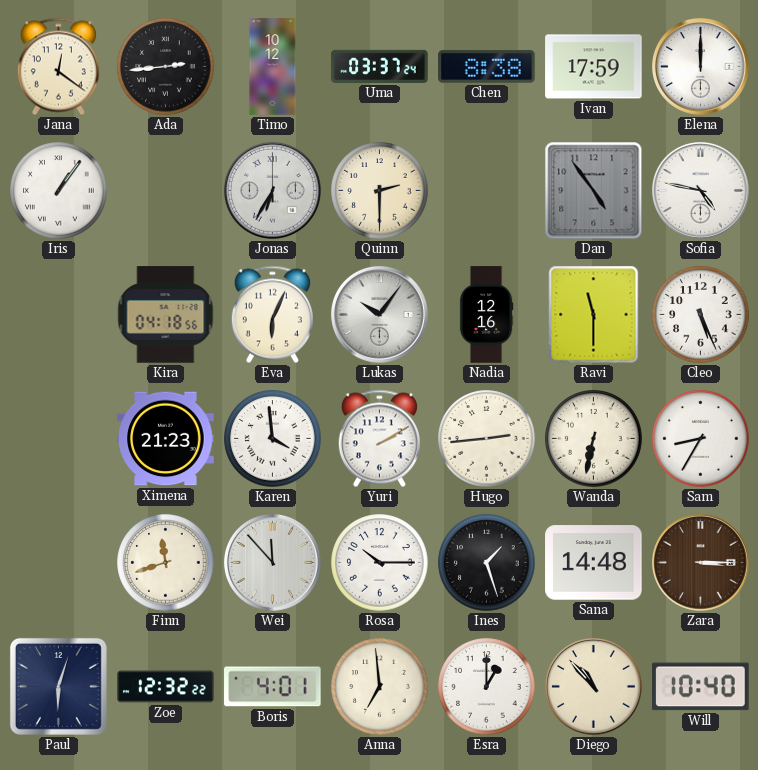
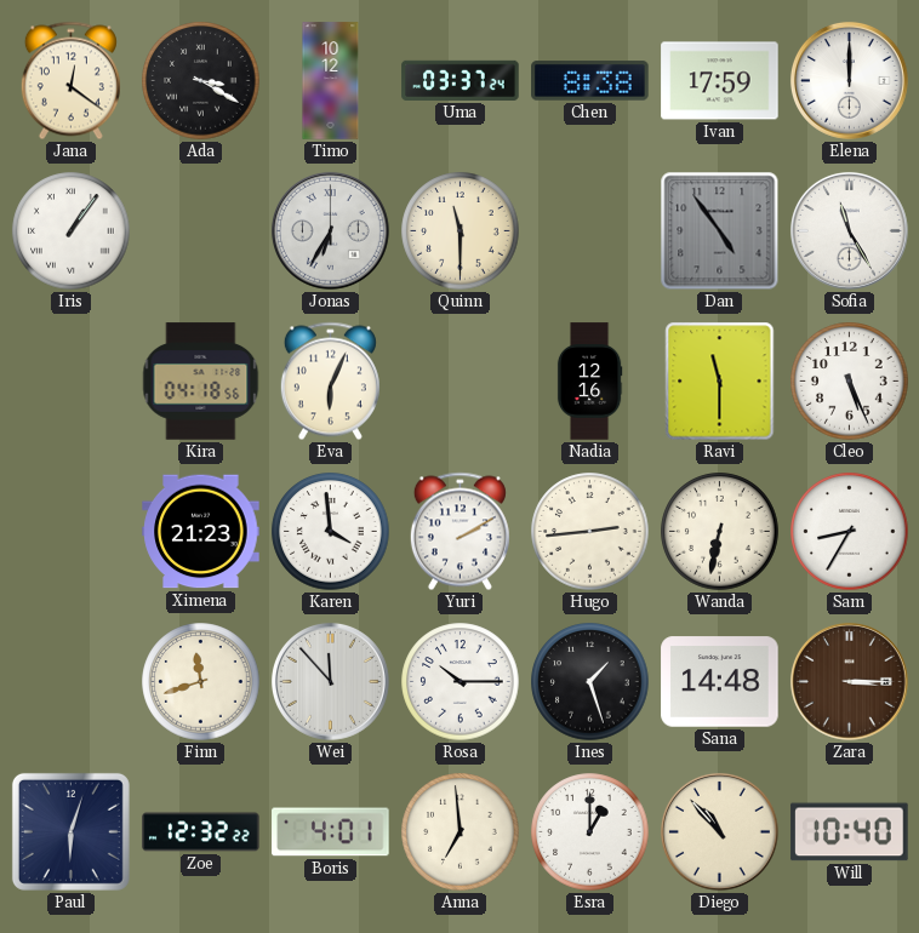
Ada: 2:44 -> 3:20 (201, 81)
Quinn: 2:30 -> 11:30 (461, 231)
Sofia: 4:47 -> 11:25 (849, 230)
Lukas: 10:06 -> none (379, 314)
